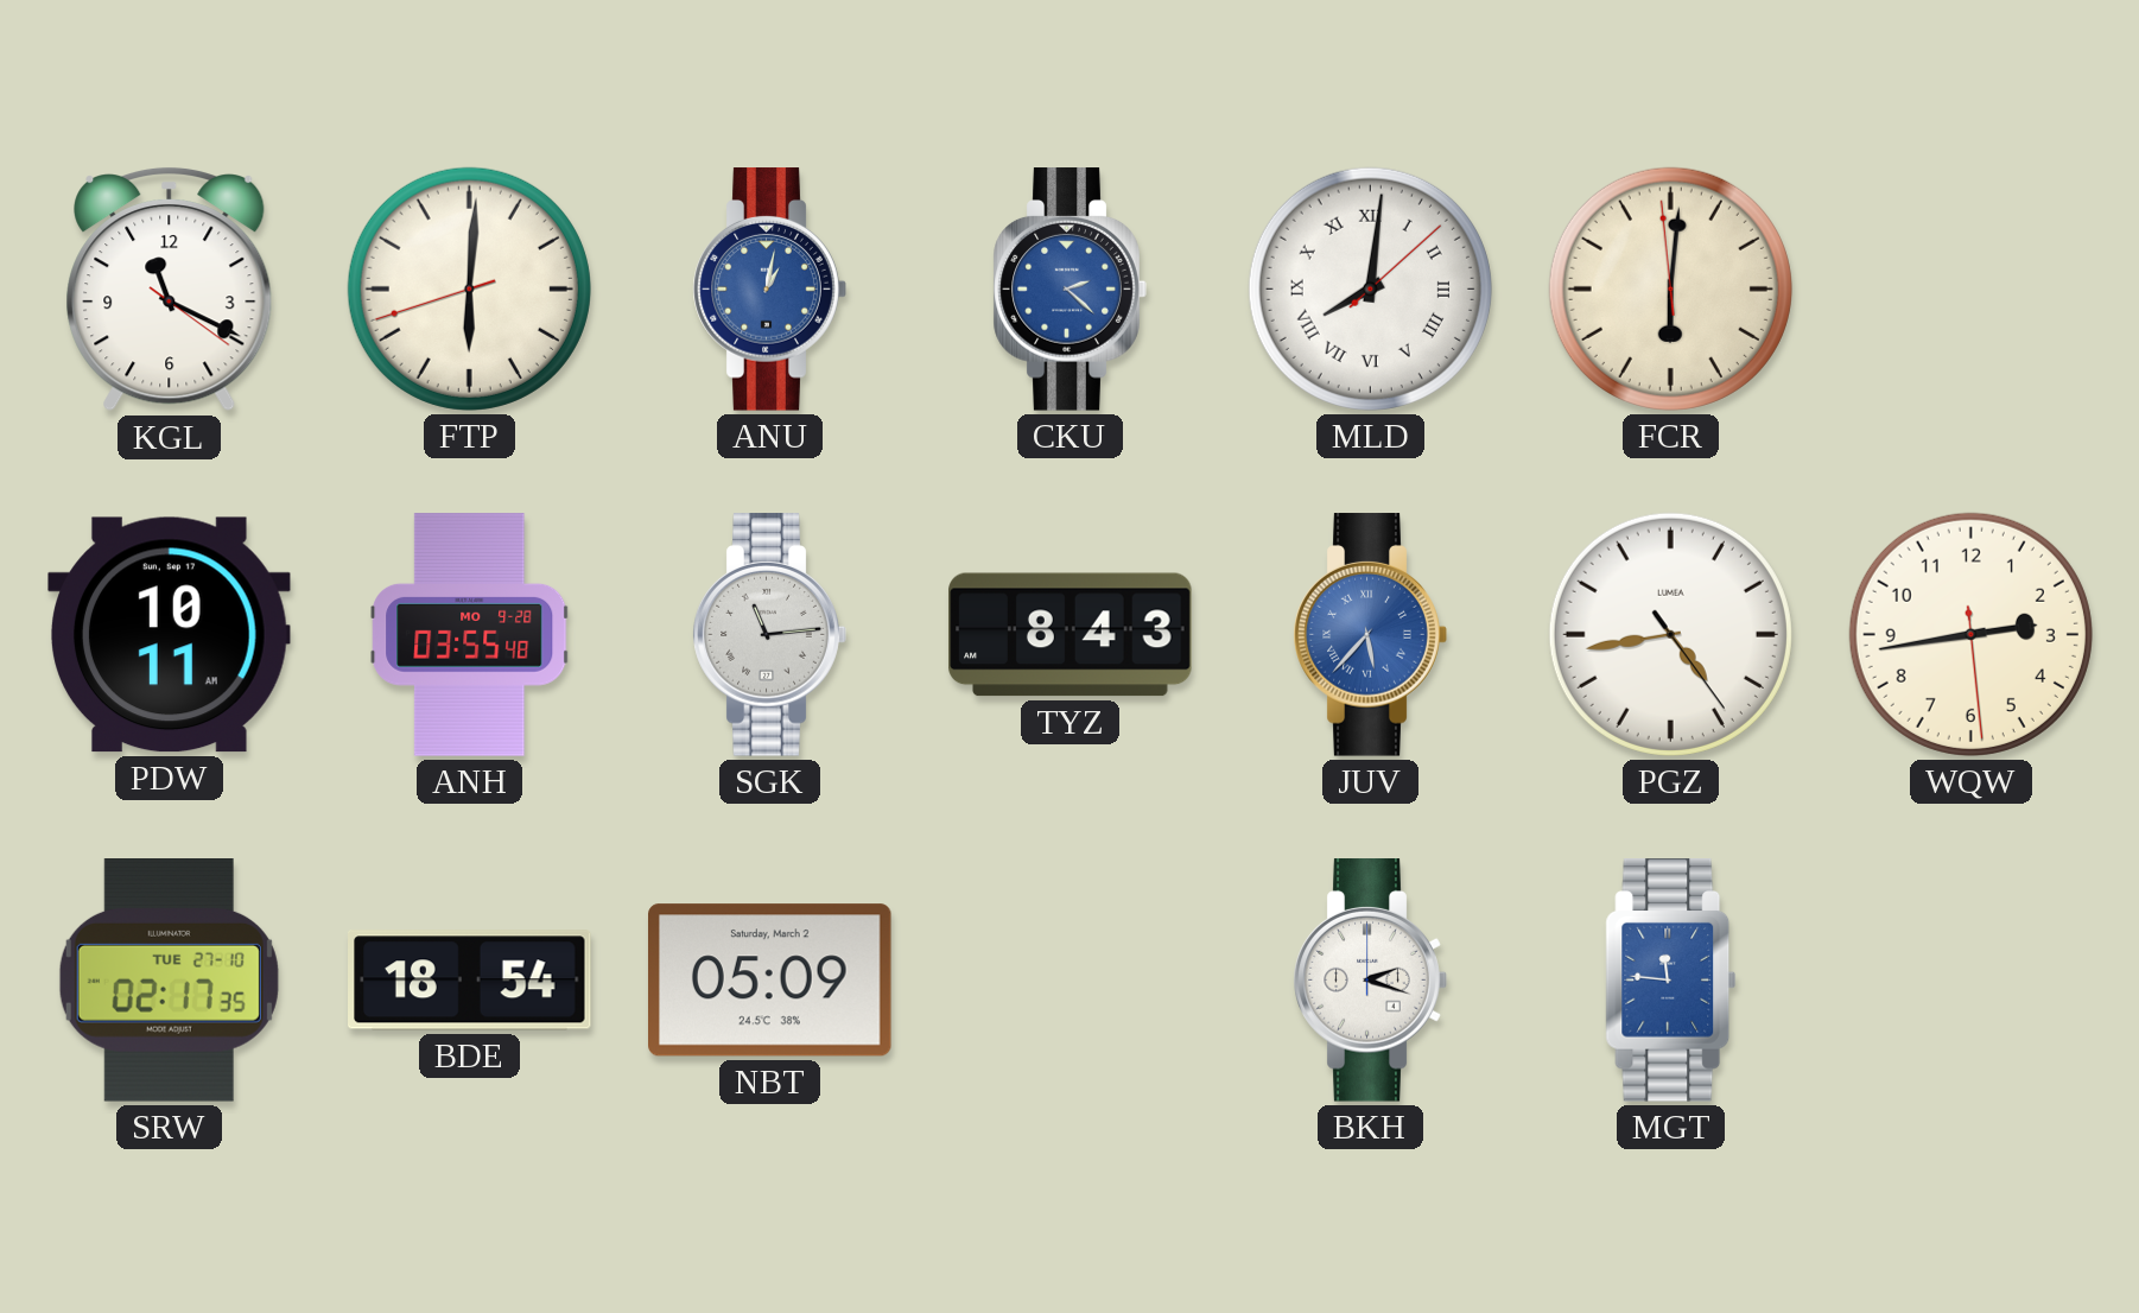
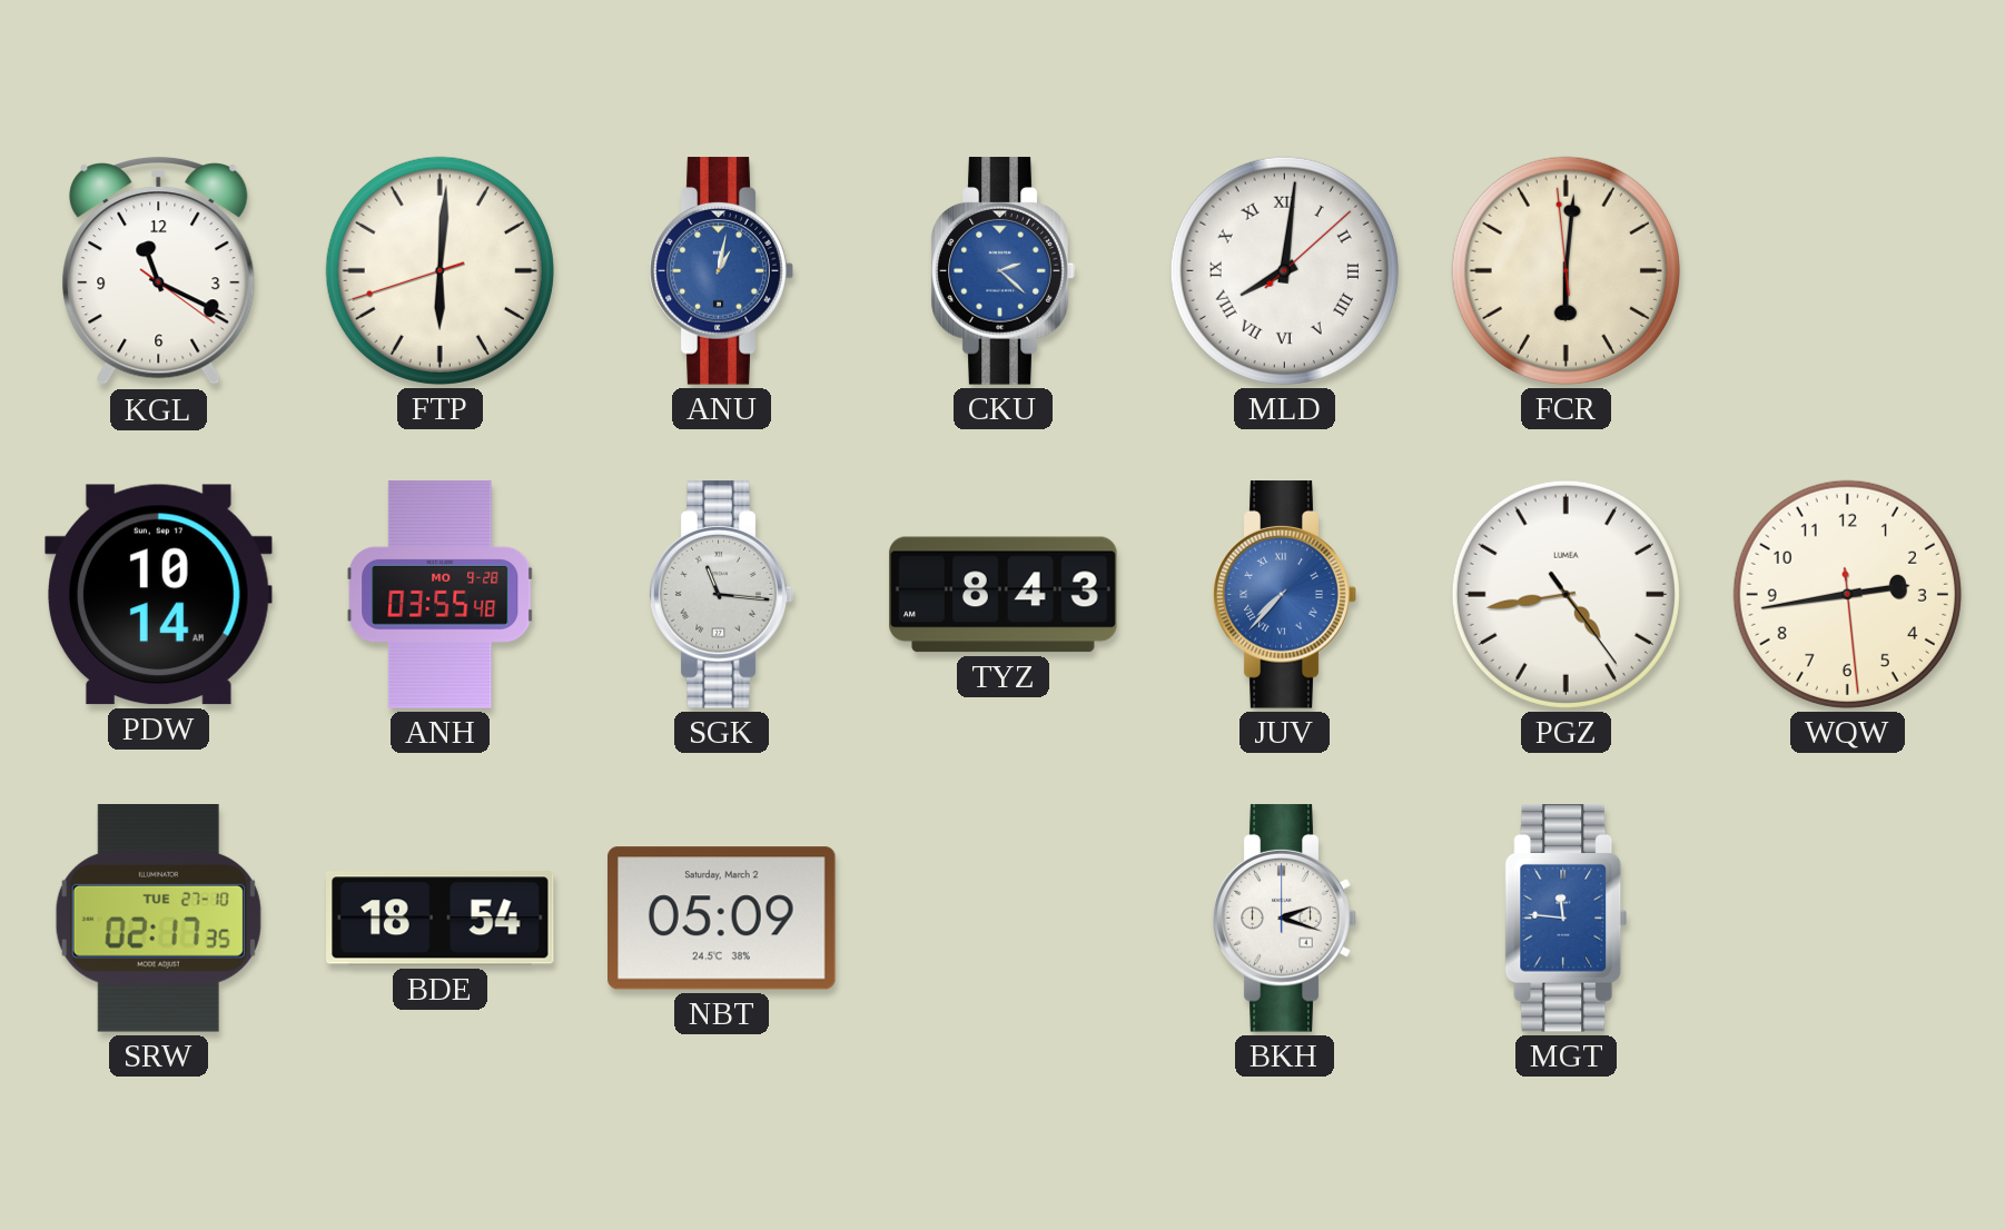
PDW: 10:11 -> 10:14 (159, 595)
SGK: 11:14 -> 11:16 (721, 595)
JUV: 5:37 -> 7:37 (1284, 595)
